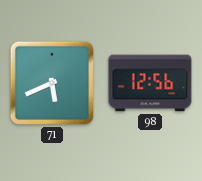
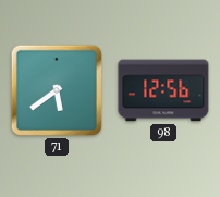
71: 5:41 -> 5:39 (57, 90)
